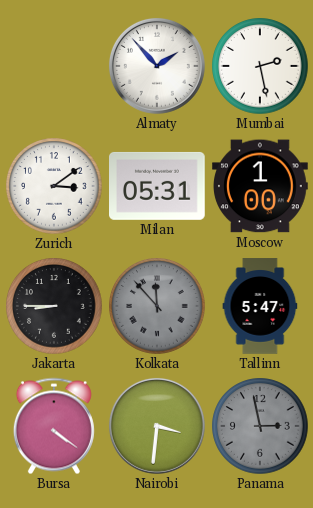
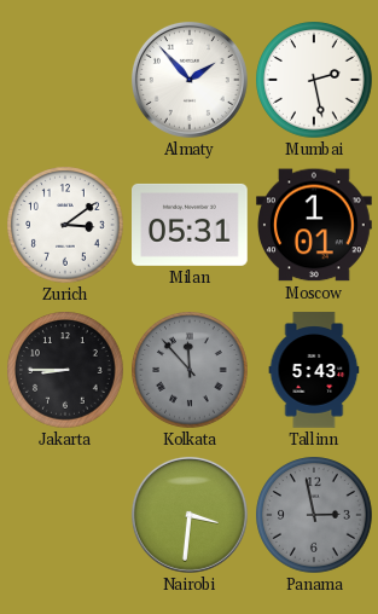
Moscow: 1:00 -> 1:01 (314, 225)
Tallinn: 5:47 -> 5:43 (314, 370)
Bursa: 4:21 -> none (54, 426)
